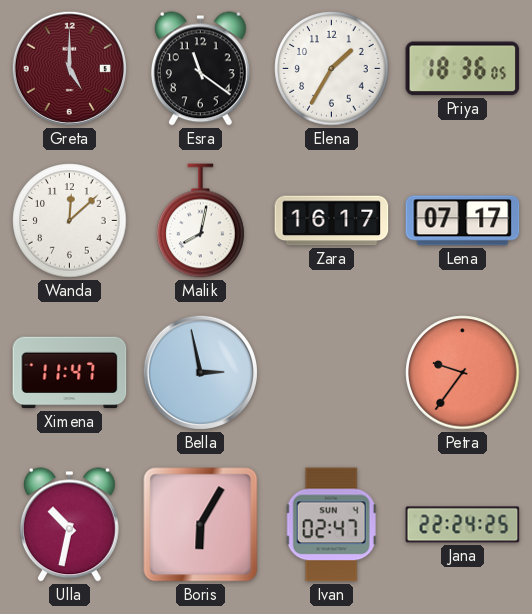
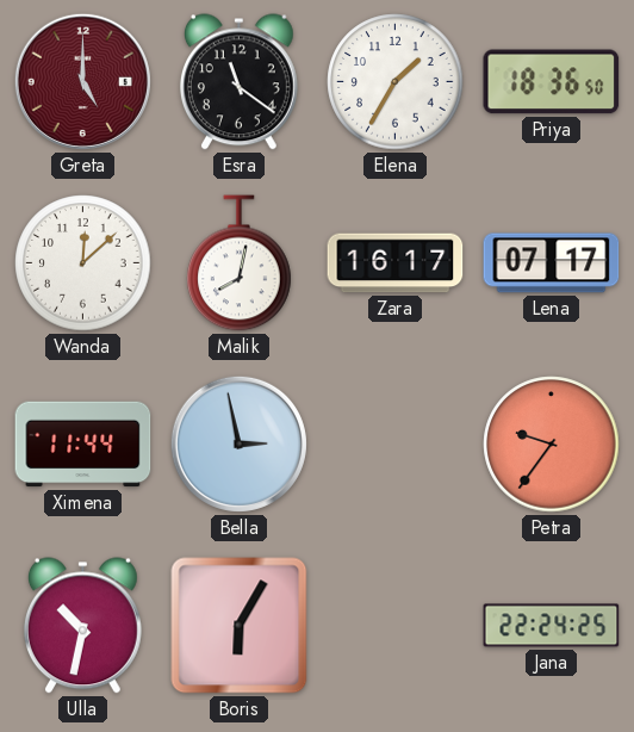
Priya: 18:36:05 -> 18:36:50 (552, 82)
Ximena: 11:47 -> 11:44 (83, 445)
Ivan: 02:47 -> none (332, 525)
